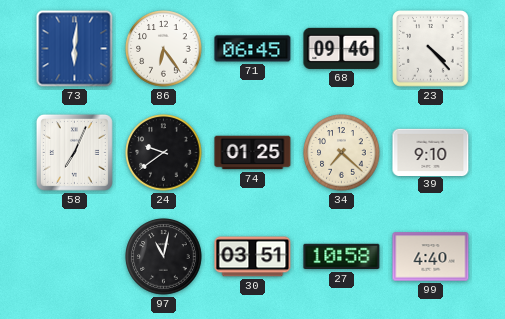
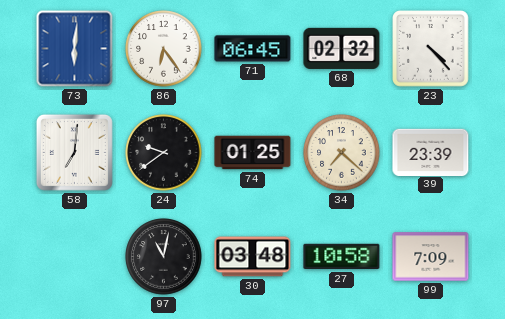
68: 09:46 -> 02:32 (342, 48)
58: 7:04 -> 7:01 (74, 152)
39: 9:10 -> 23:39 (431, 152)
30: 03:51 -> 03:48 (253, 257)
99: 4:40 -> 7:09 (431, 257)
